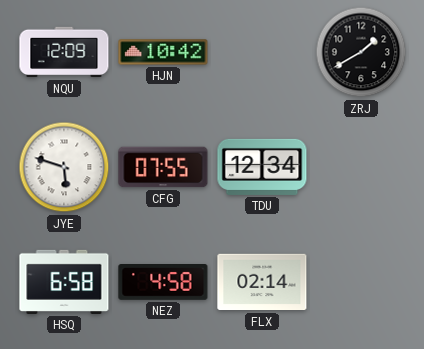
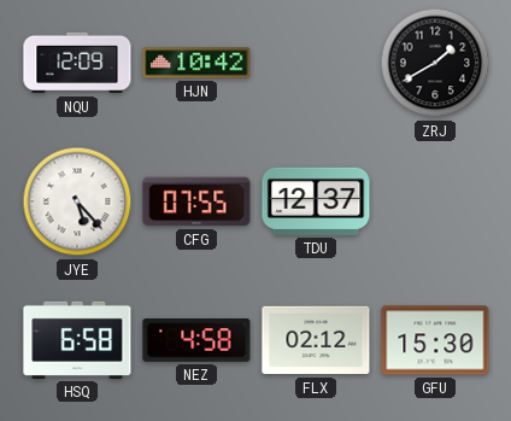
JYE: 5:48 -> 5:23 (77, 201)
TDU: 12:34 -> 12:37 (316, 201)
FLX: 02:14 -> 02:12 (316, 340)
GFU: none -> 15:30 (435, 340)
